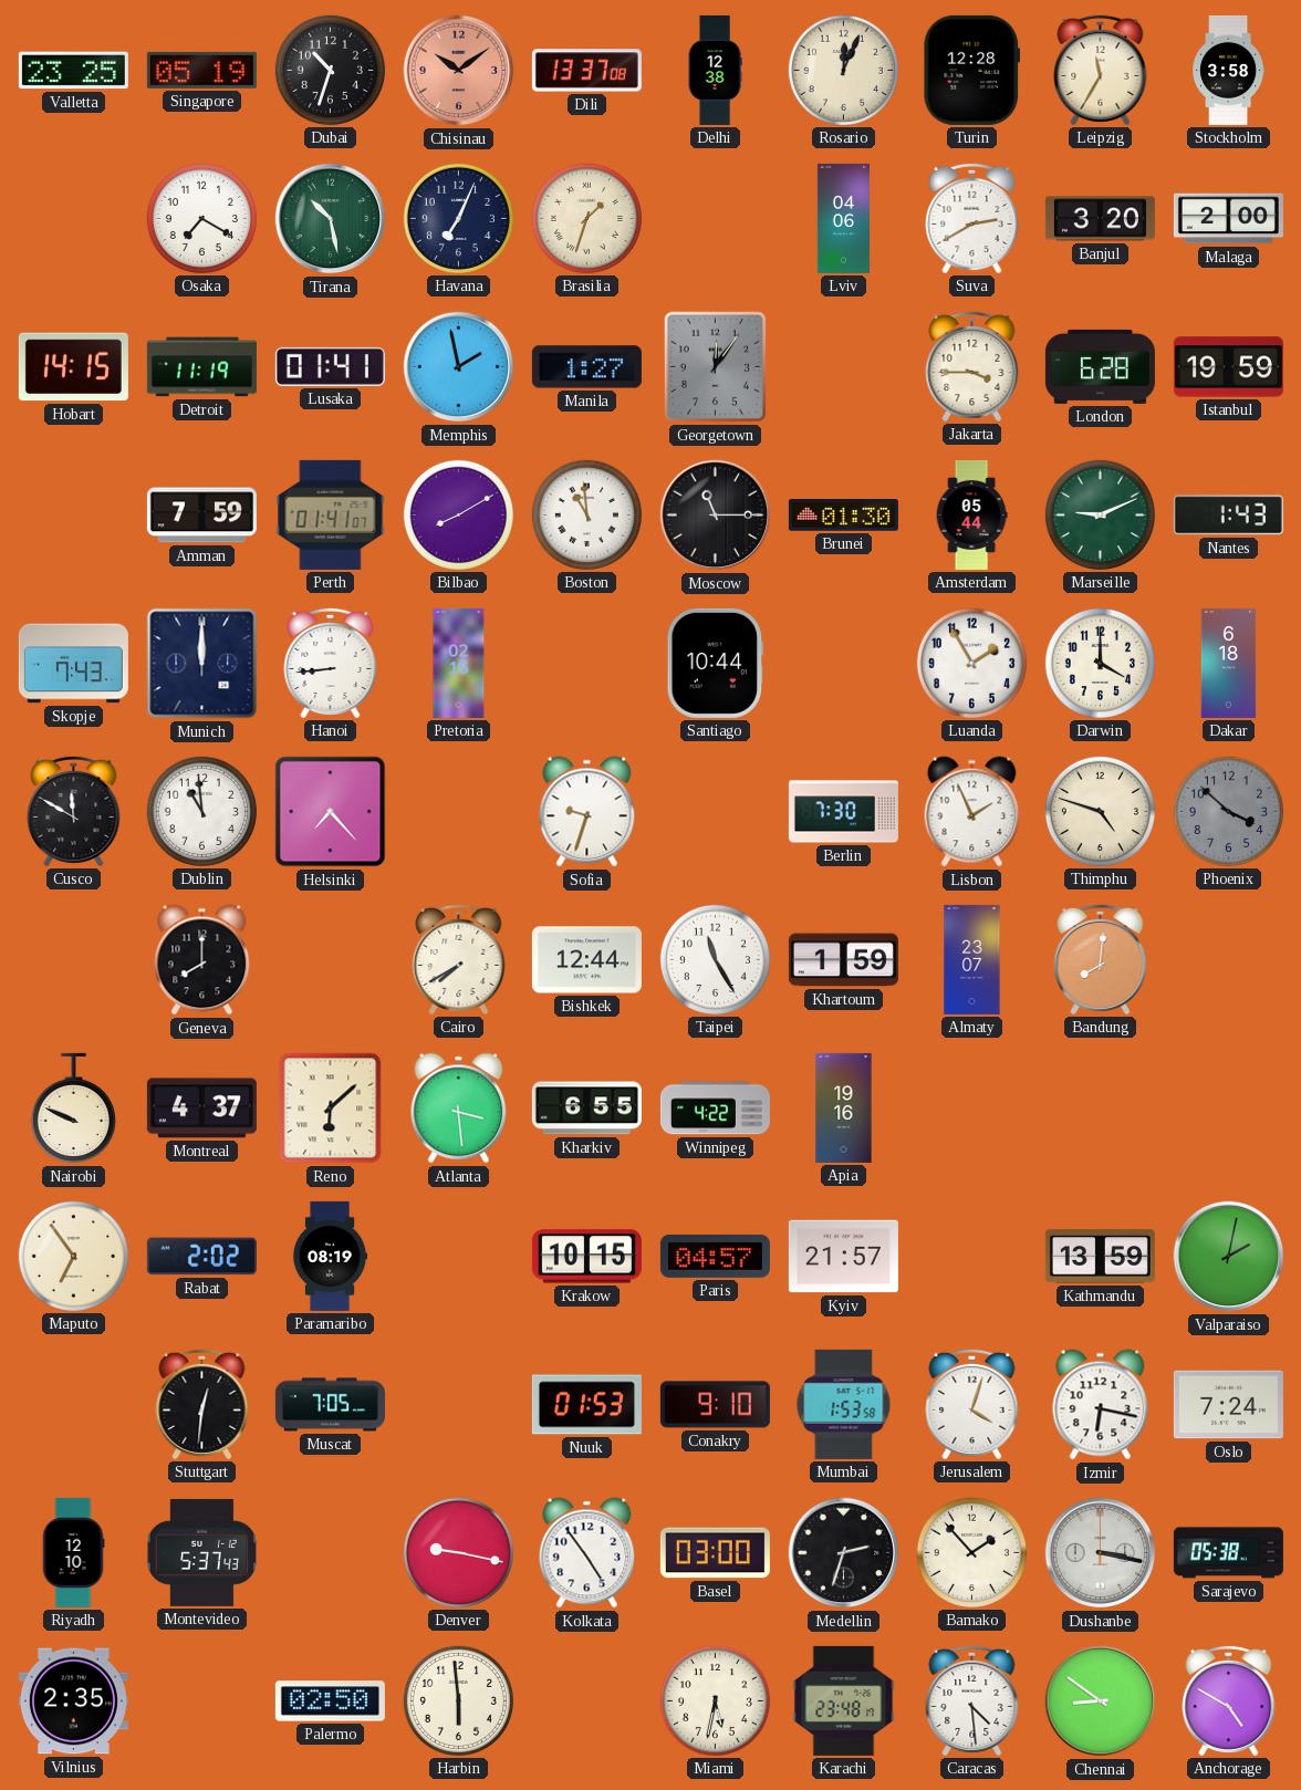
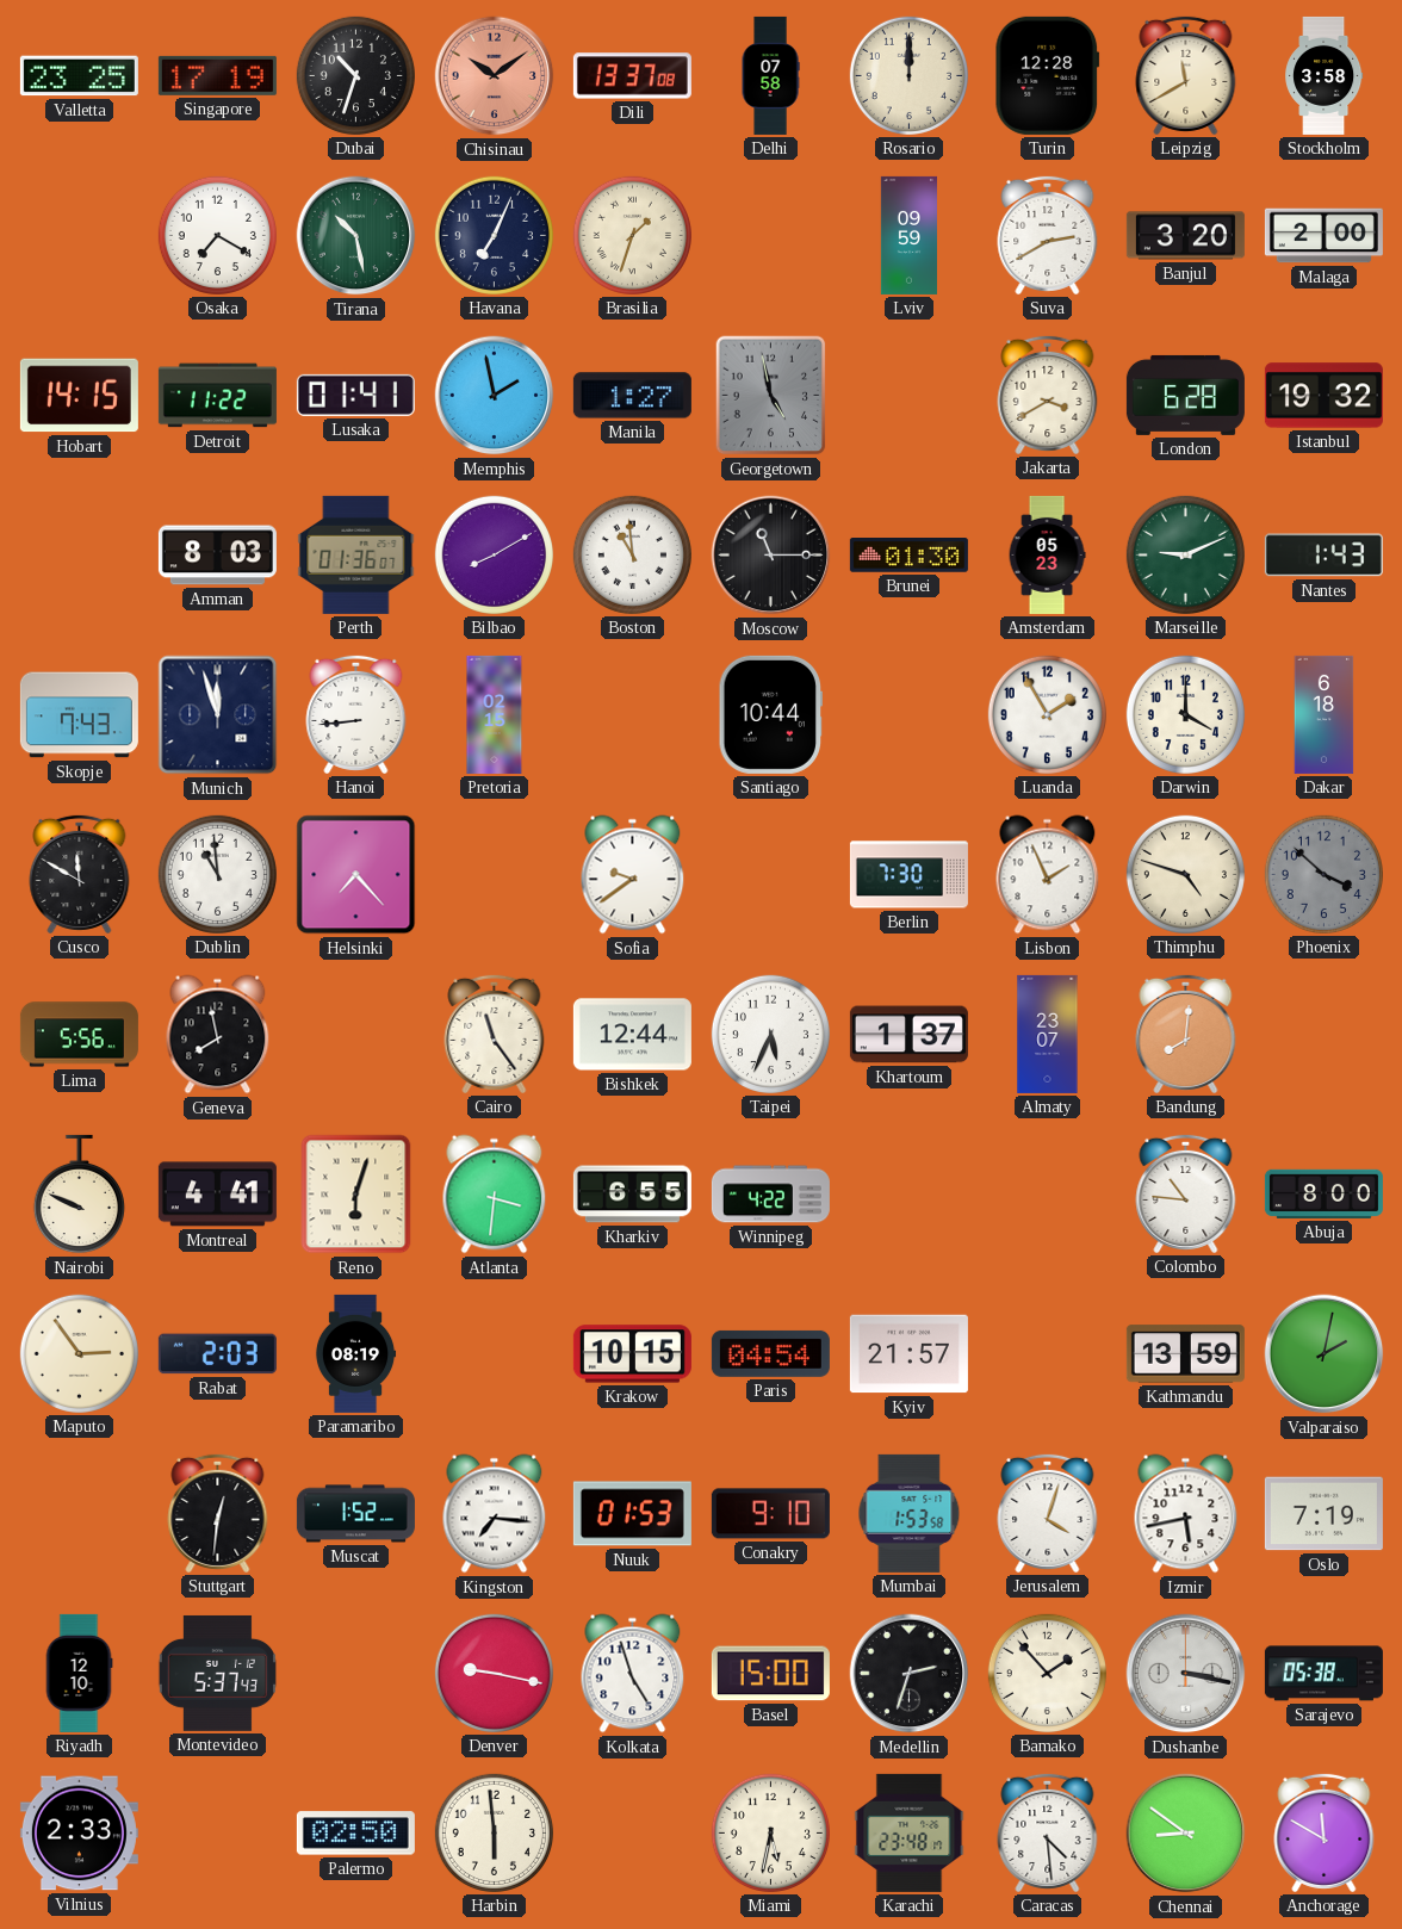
Singapore: 05:19 -> 17:19 (217, 75)
Delhi: 12:38 -> 07:58 (770, 75)
Rosario: 12:04 -> 12:00 (908, 75)
Leipzig: 11:35 -> 11:40 (1186, 75)
Lviv: 04:06 -> 09:59 (908, 235)
Detroit: 11:19 -> 11:22 (217, 396)
Georgetown: 12:06 -> 4:58 (771, 396)
Jakarta: 3:45 -> 3:40 (1048, 395)
Istanbul: 19:59 -> 19:32 (1323, 396)
Amman: 7:59 -> 8:03 (217, 556)
Perth: 01:41 -> 01:36 (356, 554)
Amsterdam: 05:44 -> 05:23 (1047, 554)
Munich: 12:00 -> 11:57 (218, 715)
Sofia: 9:33 -> 9:39 (633, 875)
Lima: none -> 5:56 (79, 1035)
Geneva: 8:00 -> 7:58 (218, 1035)
Cairo: 7:40 -> 11:24 (495, 1034)
Taipei: 11:25 -> 5:34 (770, 1034)
Khartoum: 1:59 -> 1:37 (908, 1035)
Montreal: 4:37 -> 4:41 (217, 1195)
Reno: 6:08 -> 6:03 (356, 1195)
Atlanta: 3:29 -> 3:31 (495, 1195)
Apia: 19:16 -> none (844, 1107)
Colombo: none -> 10:46 (1186, 1193)
Abuja: none -> 8:00 (1323, 1193)
Maputo: 6:54 -> 2:54 (79, 1353)
Rabat: 2:02 -> 2:03 (217, 1354)
Paris: 04:57 -> 04:54 (770, 1353)
Muscat: 7:05 -> 1:52 (355, 1514)
Kingston: none -> 7:16 (495, 1514)
Izmir: 6:17 -> 5:43 (1186, 1514)
Oslo: 7:24 -> 7:19 (1323, 1514)
Kolkata: 4:54 -> 4:57 (633, 1674)
Basel: 03:00 -> 15:00 (770, 1674)
Vilnius: 2:35 -> 2:33 (79, 1834)
Anchorage: 4:50 -> 11:50 (1325, 1832)
